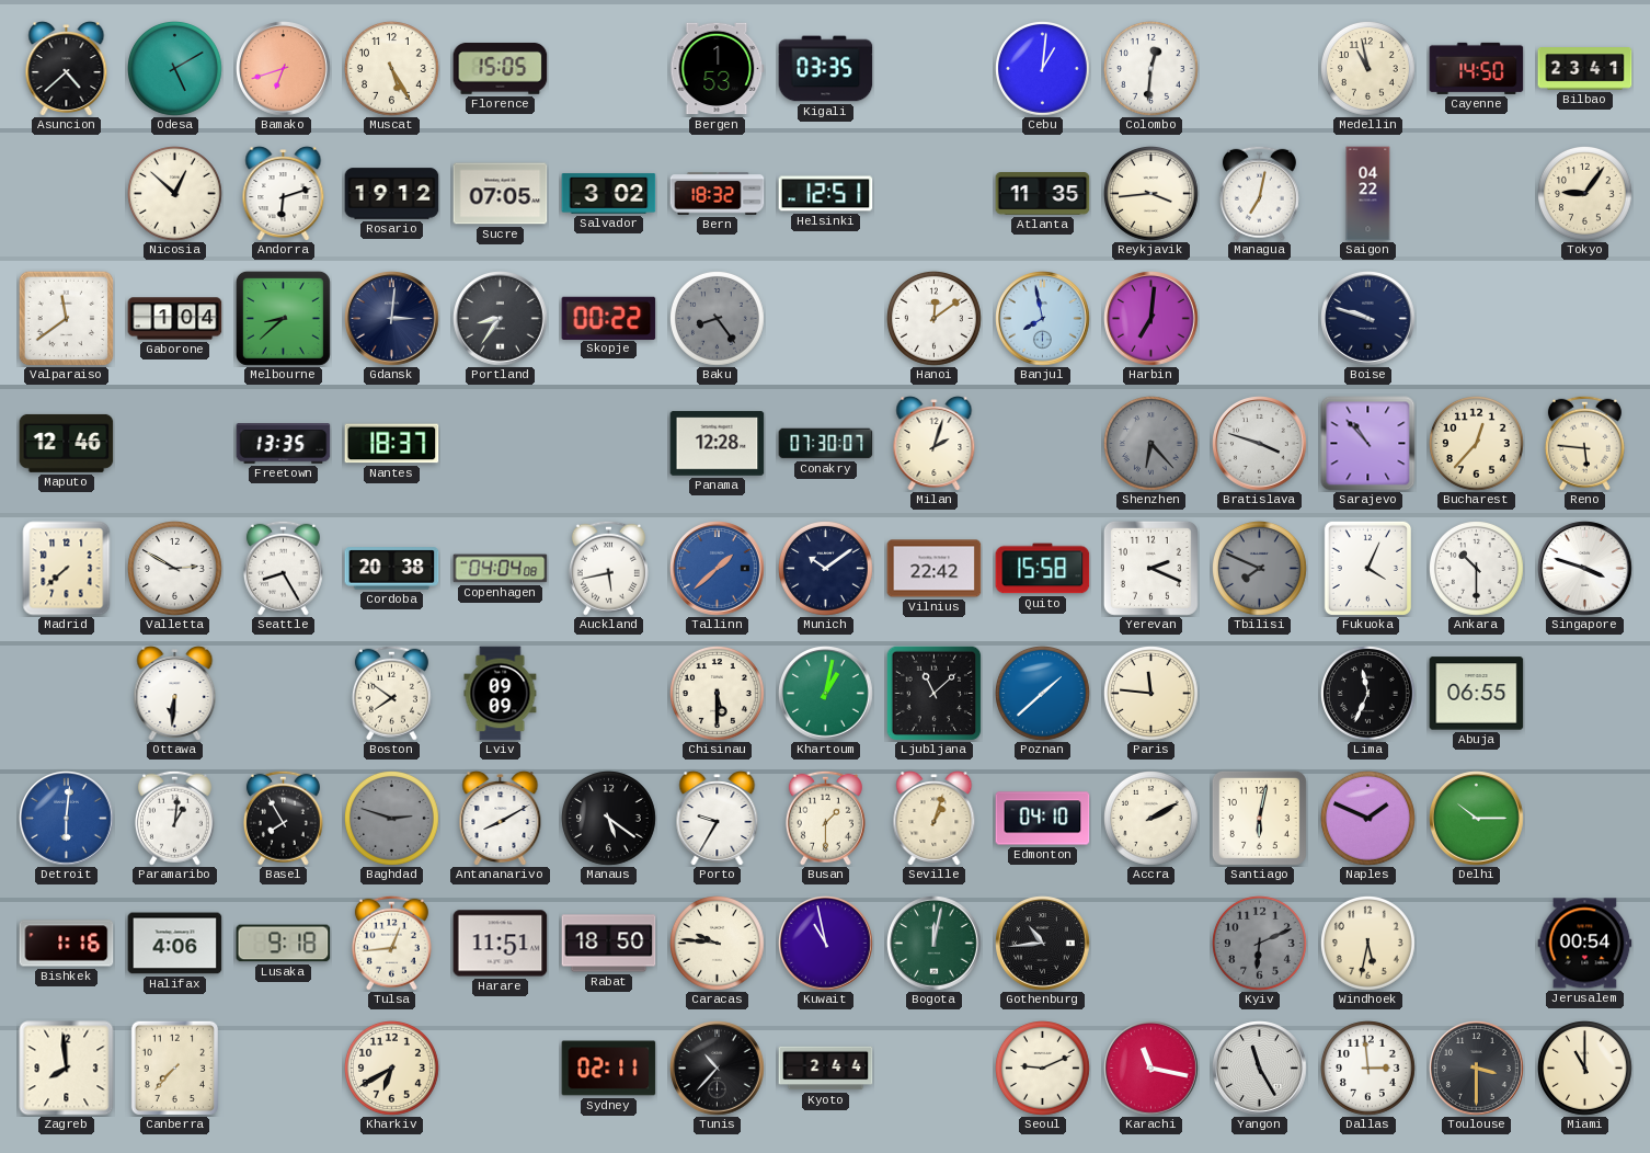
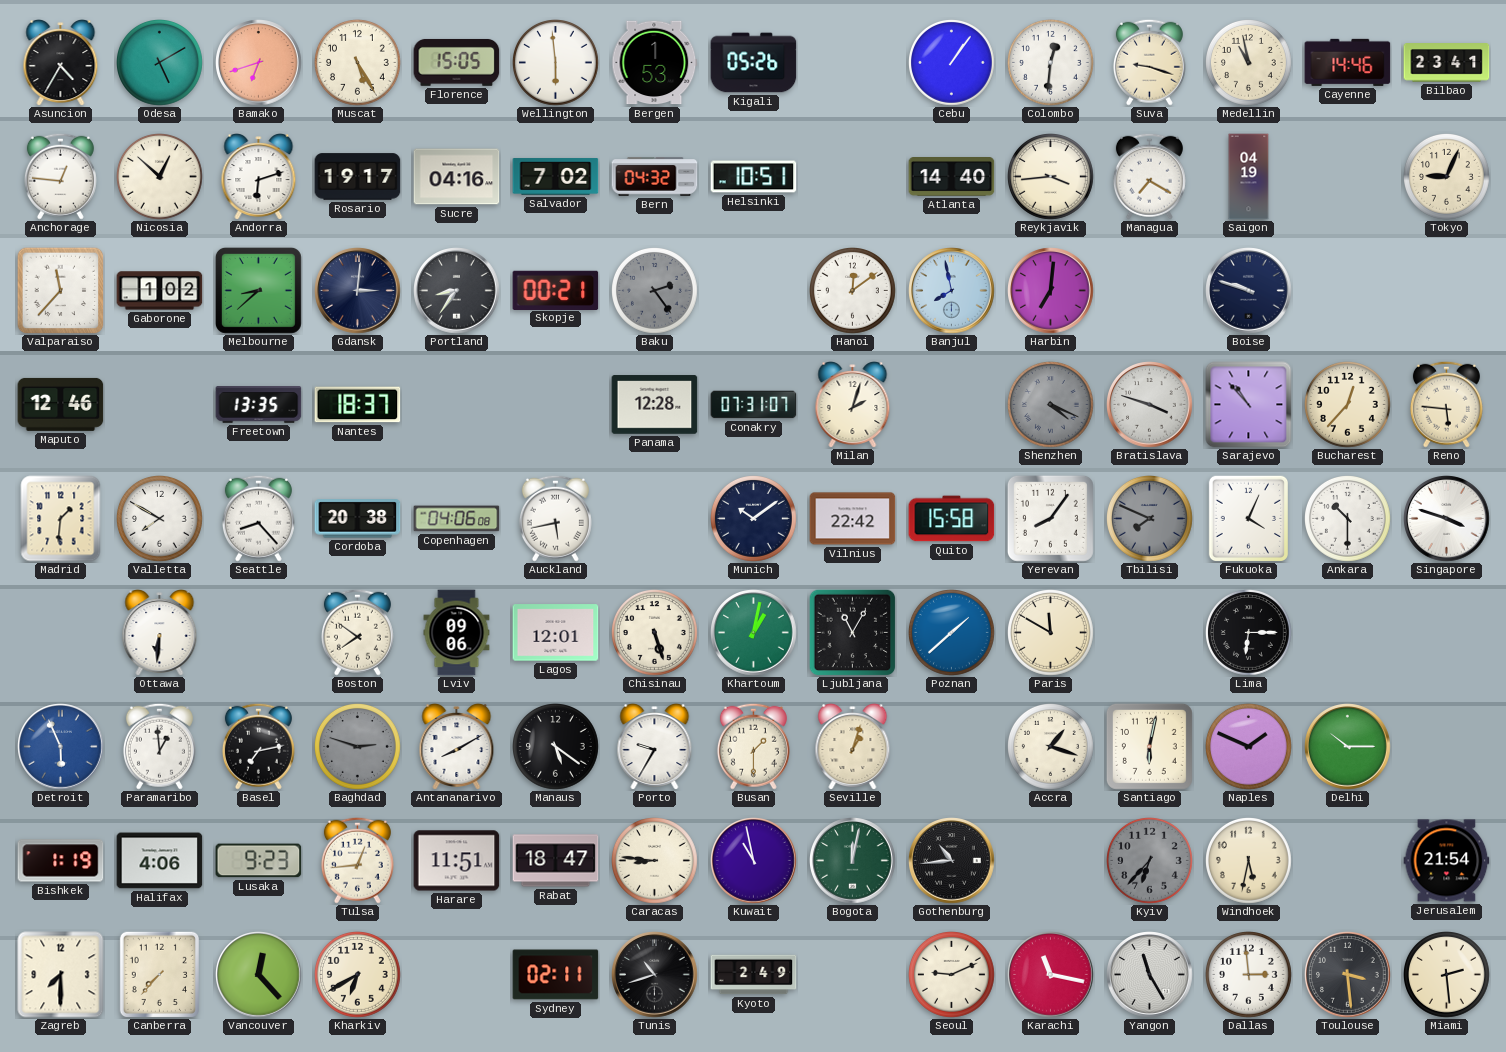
Asuncion: 4:38 -> 4:35 (61, 63)
Wellington: none -> 5:59 (556, 63)
Kigali: 03:35 -> 05:26 (754, 63)
Cebu: 1:01 -> 1:06 (952, 63)
Suva: none -> 9:18 (1149, 62)
Cayenne: 14:50 -> 14:46 (1348, 62)
Anchorage: none -> 12:46 (60, 176)
Rosario: 19:12 -> 19:17 (358, 177)
Sucre: 07:05 -> 04:16 (457, 177)
Salvador: 3:02 -> 7:02 (556, 177)
Bern: 18:32 -> 04:32 (655, 177)
Helsinki: 12:51 -> 10:51 (754, 177)
Atlanta: 11:35 -> 14:40 (952, 177)
Managua: 7:02 -> 7:20 (1149, 176)
Saigon: 04:22 -> 04:19 (1249, 177)
Tokyo: 9:06 -> 9:04 (1447, 177)
Valparaiso: 11:39 -> 11:37 (60, 290)
Gaborone: 1:04 -> 1:02 (160, 291)
Skopje: 00:22 -> 00:21 (556, 290)
Baku: 8:24 -> 2:24 (655, 291)
Conakry: 07:30 -> 07:31 (754, 405)
Shenzhen: 6:23 -> 4:19 (1051, 405)
Madrid: 7:38 -> 1:31 (61, 519)
Valletta: 2:50 -> 7:50 (160, 519)
Seattle: 8:25 -> 8:23 (258, 518)
Copenhagen: 04:04 -> 04:06 (457, 519)
Tallinn: 1:38 -> none (718, 569)
Yerevan: 2:19 -> 8:06 (1050, 518)
Lviv: 09:09 -> 09:06 (457, 633)
Lagos: none -> 12:01 (556, 633)
Chisinau: 5:30 -> 5:27 (655, 633)
Ljubljana: 11:08 -> 11:05 (852, 632)
Paris: 11:46 -> 11:50 (1051, 633)
Lima: 11:34 -> 6:15 (1249, 633)
Abuja: 06:55 -> none (1477, 694)
Detroit: 6:01 -> 5:56 (61, 747)
Paramaribo: 1:01 -> 12:59 (159, 746)
Basel: 7:55 -> 7:13 (258, 746)
Edmonton: 04:10 -> none (1043, 819)
Accra: 2:10 -> 1:18 (1051, 747)
Bishkek: 1:16 -> 1:19 (61, 861)
Lusaka: 9:18 -> 9:23 (259, 861)
Rabat: 18:50 -> 18:47 (556, 861)
Caracas: 9:46 -> 8:46 (655, 861)
Kyiv: 6:11 -> 6:37 (1150, 861)
Jerusalem: 00:54 -> 21:54 (1447, 861)
Zagreb: 7:59 -> 7:30 (61, 975)
Vancouver: none -> 12:23 (259, 975)
Tunis: 10:37 -> 10:42 (655, 975)
Kyoto: 2:44 -> 2:49 (754, 975)
Toulouse: 3:30 -> 3:29 (1348, 975)
Miami: 11:00 -> 2:29 (1447, 975)
